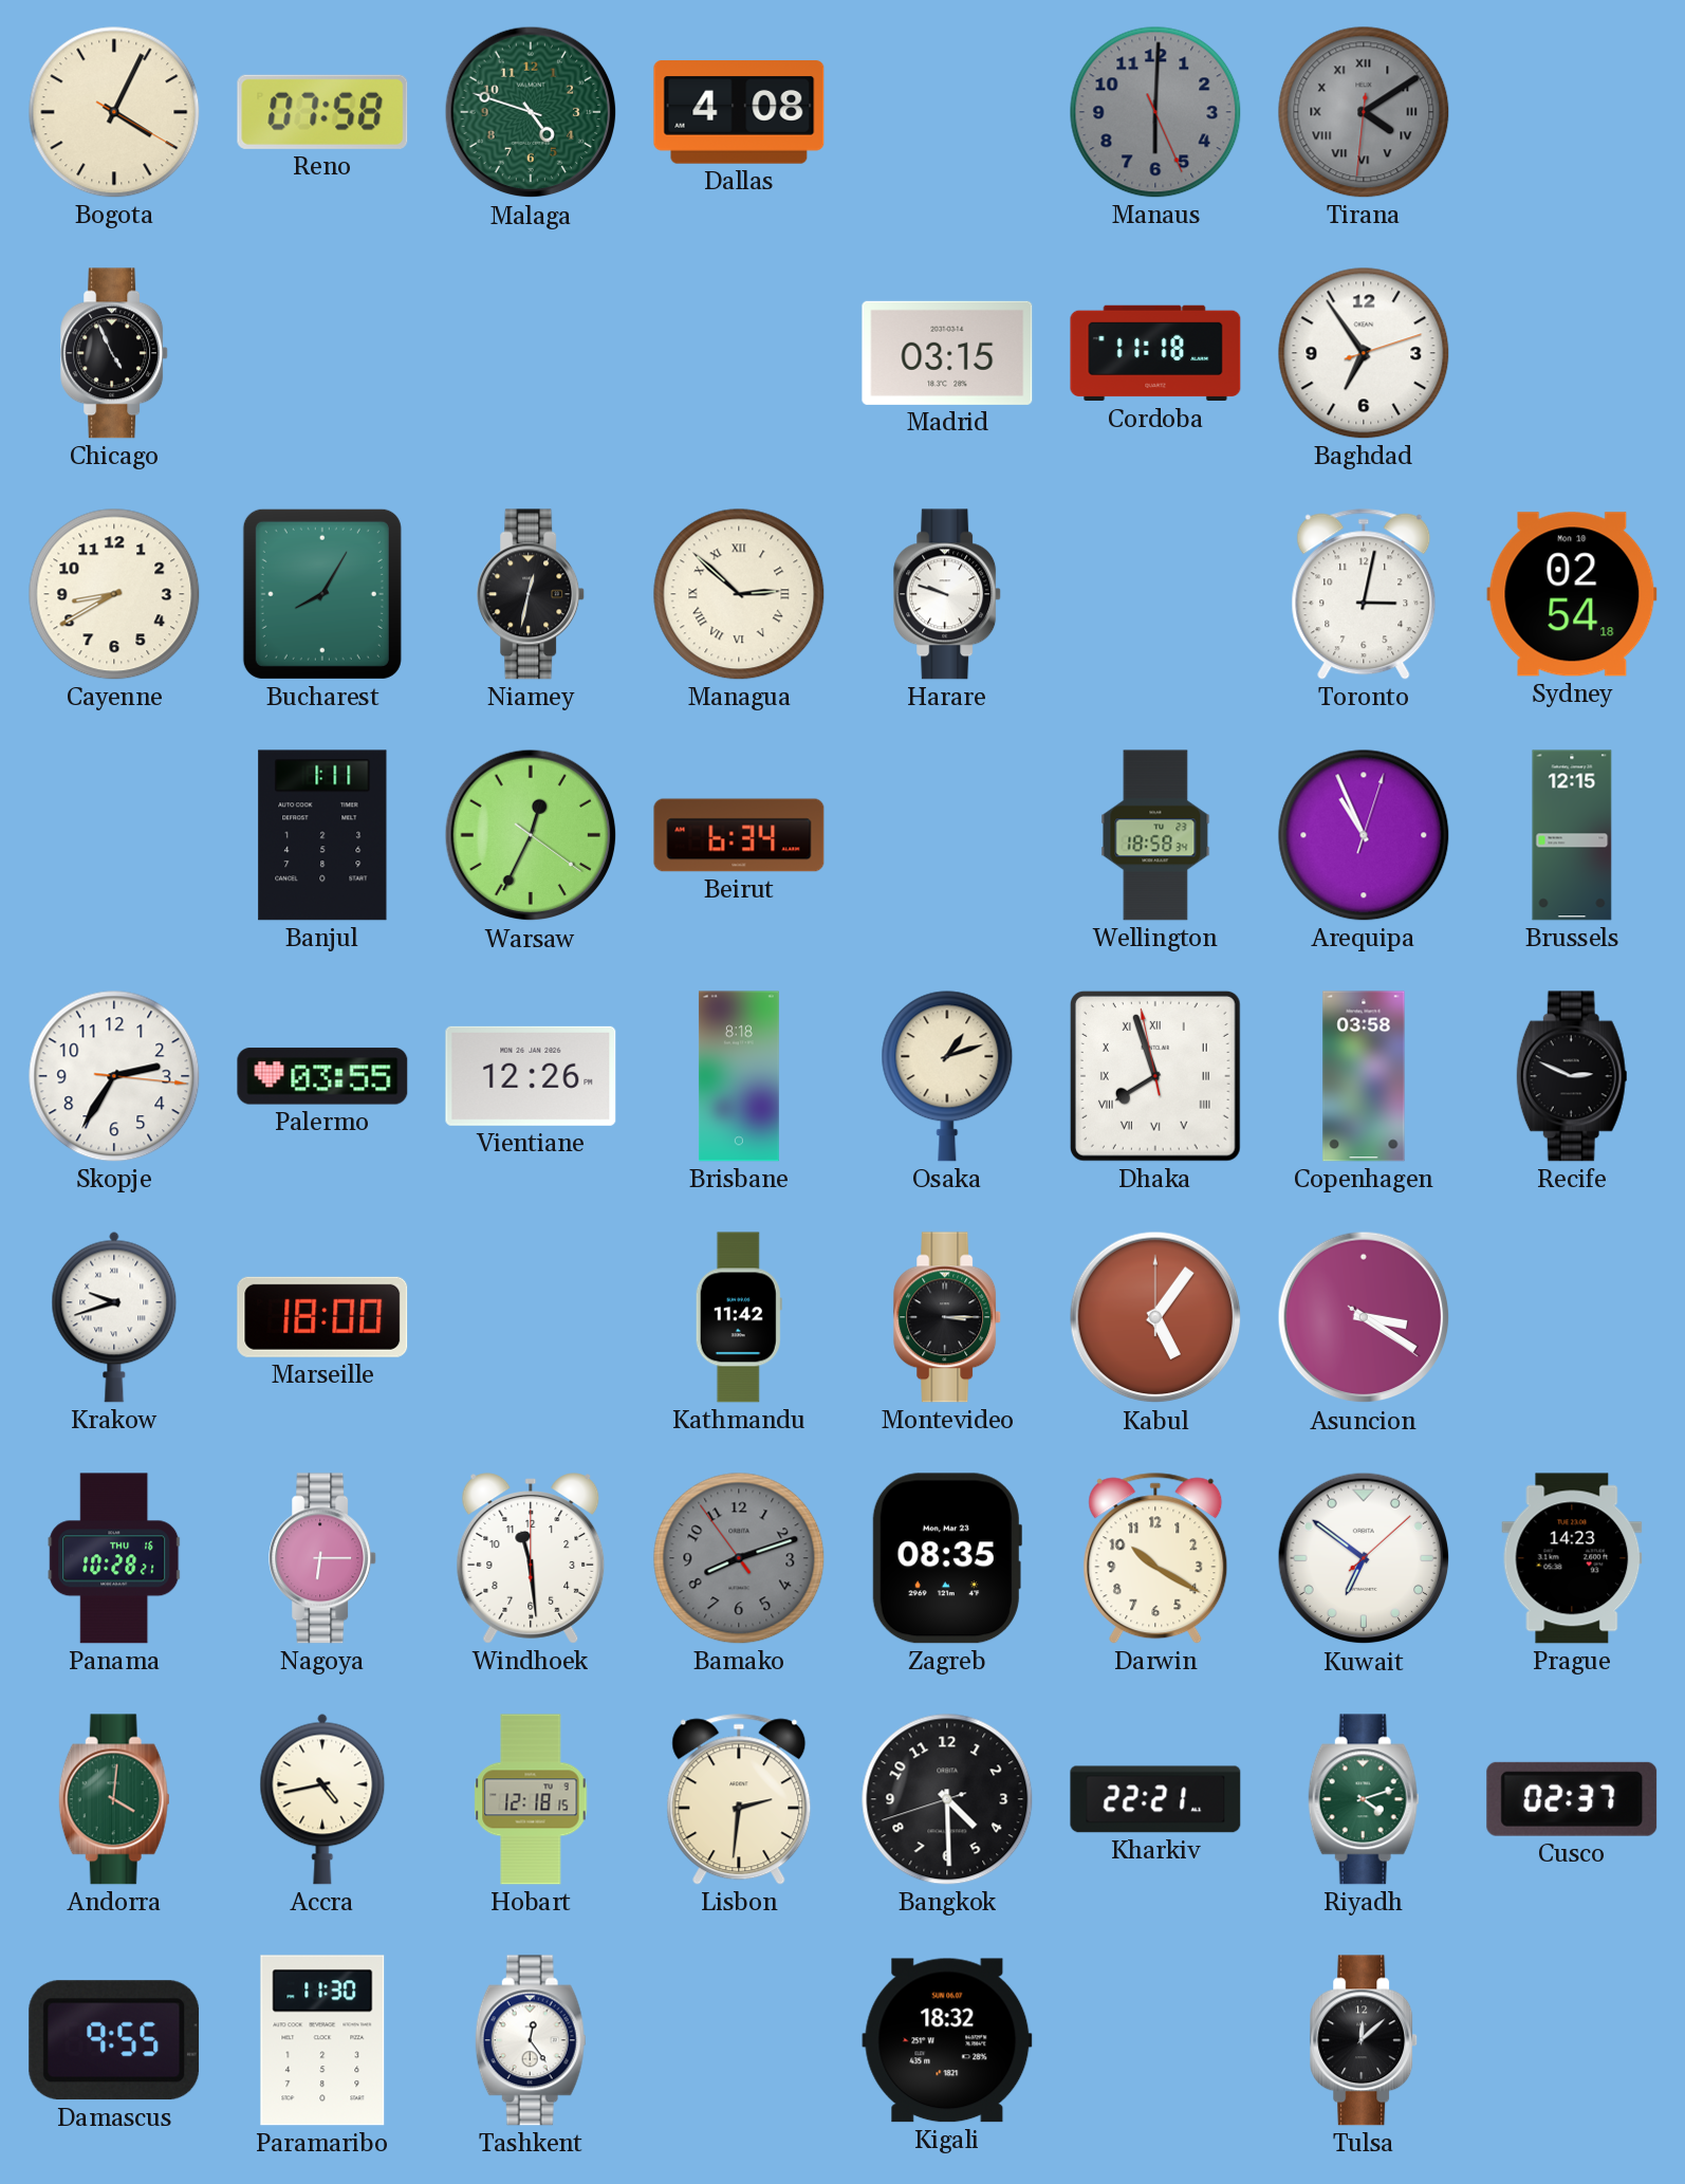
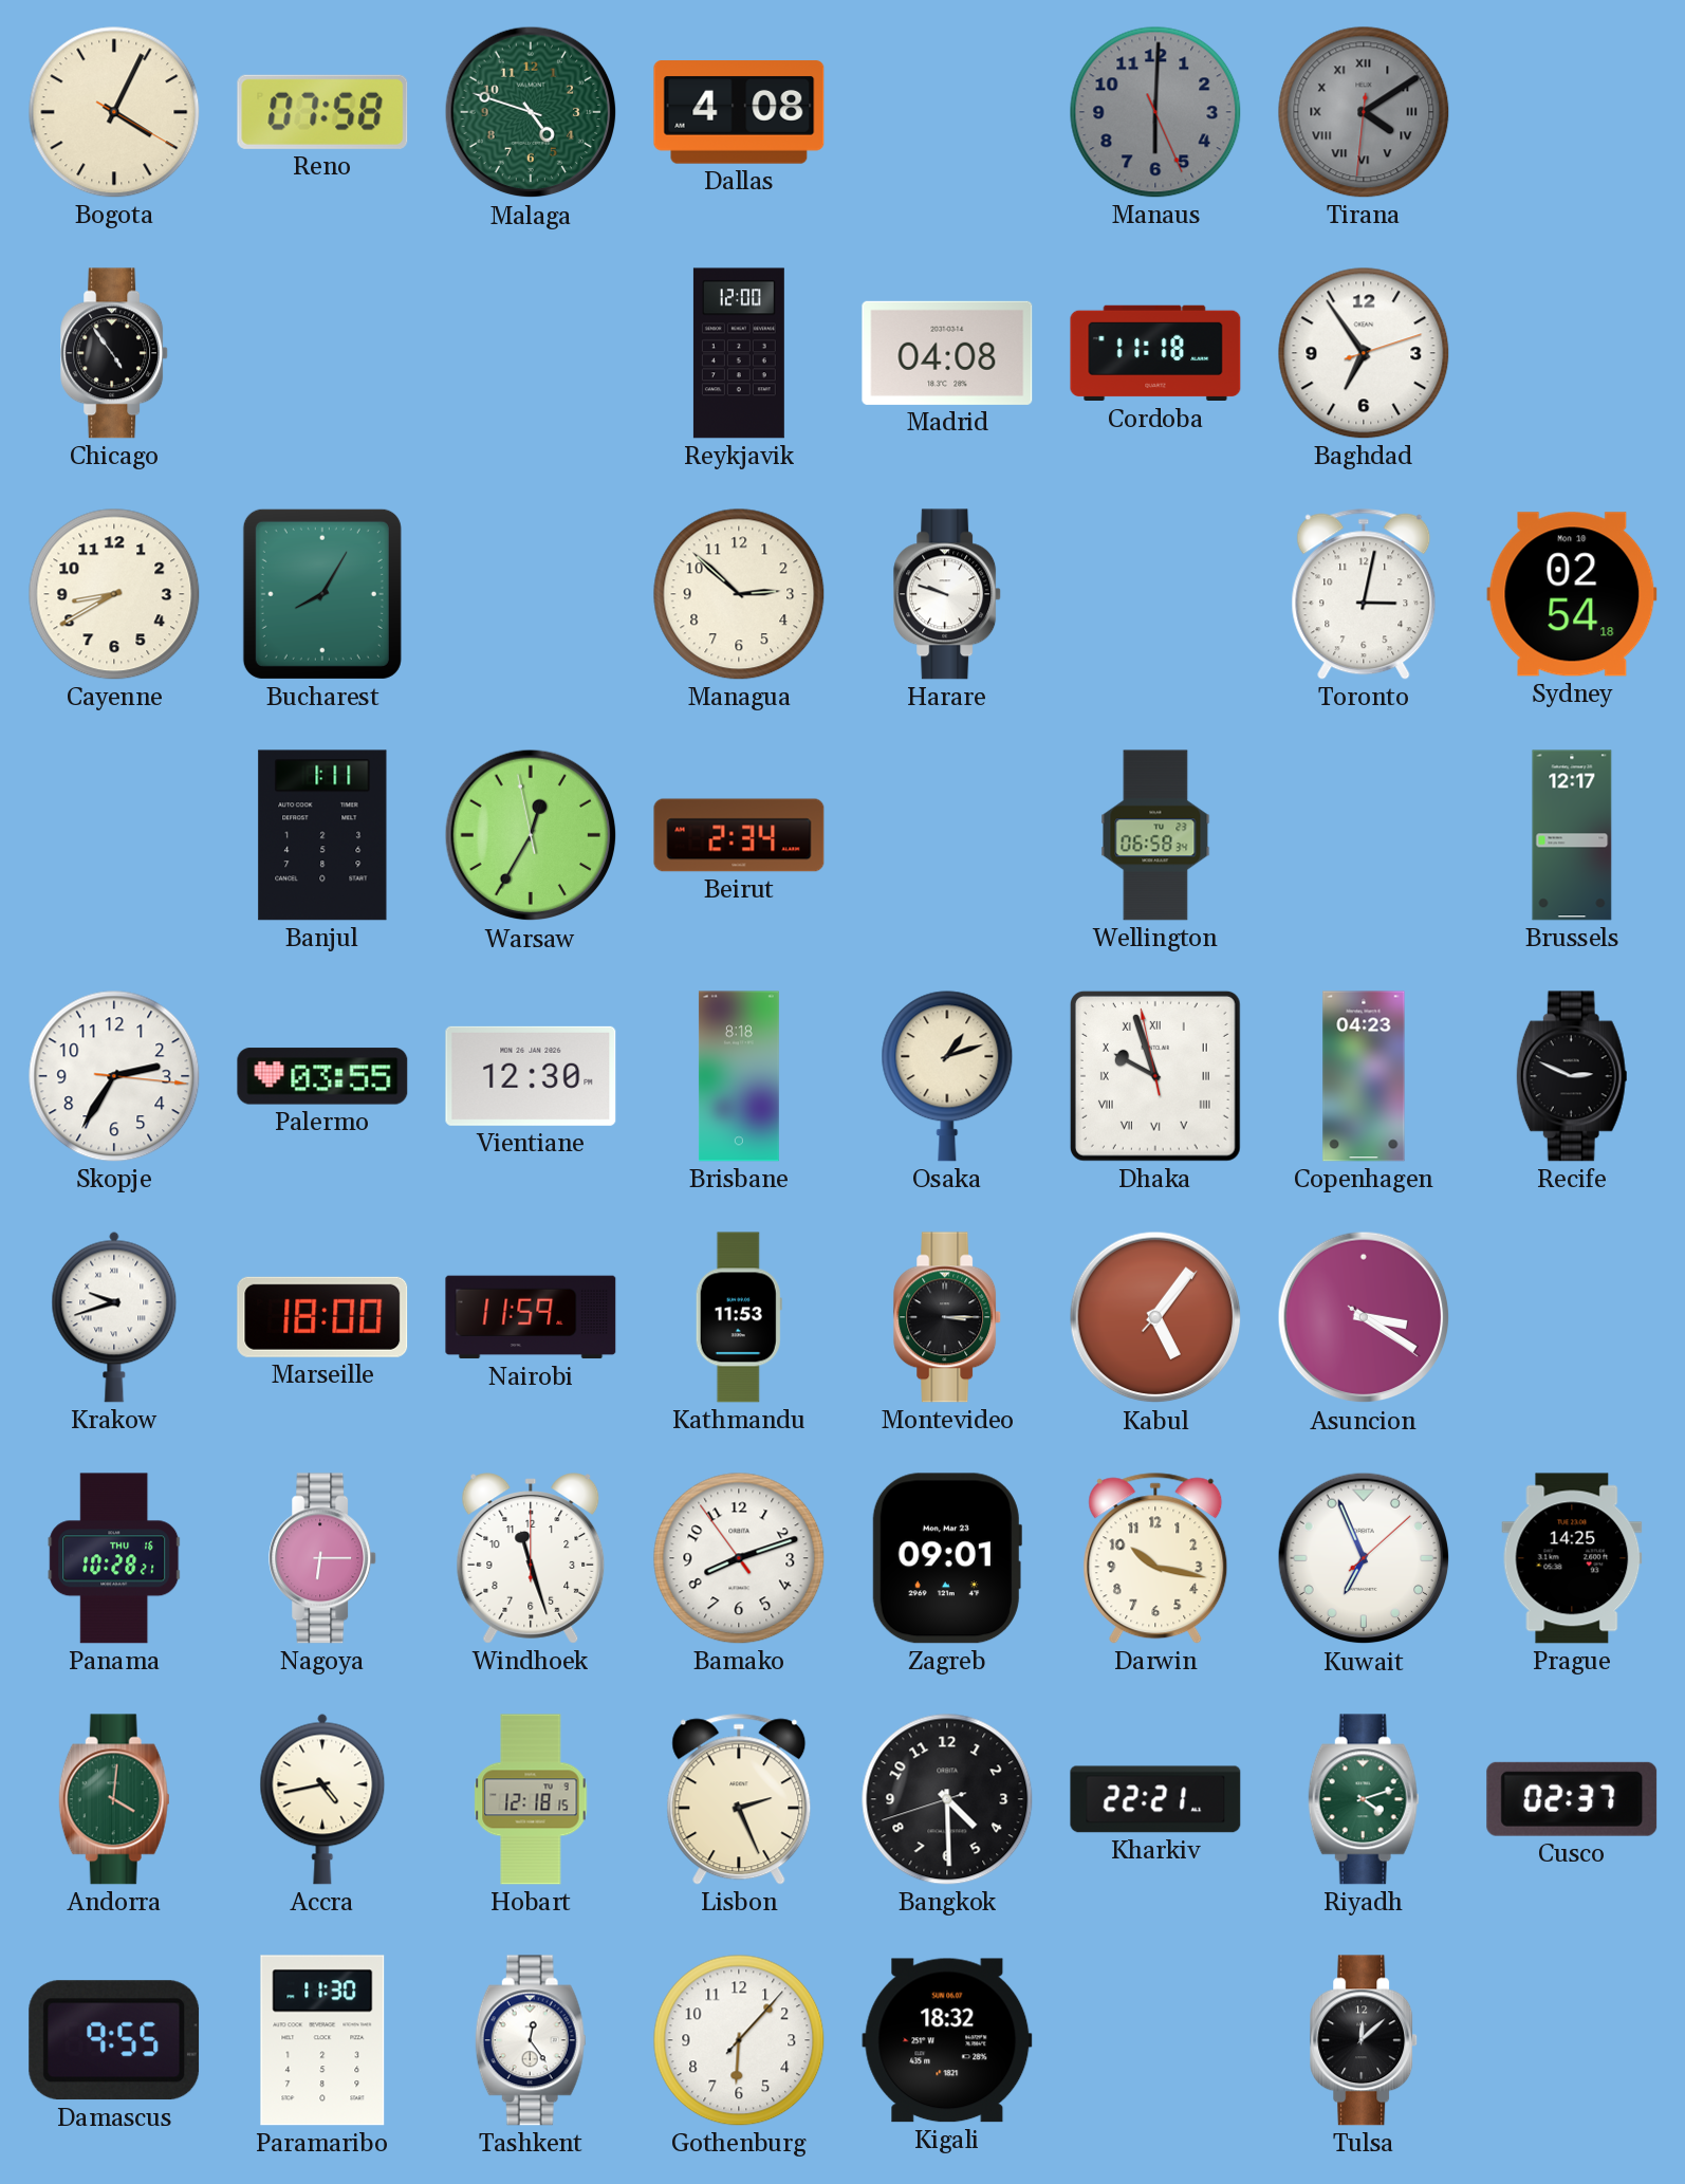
Chicago: 4:56 -> 4:54 (115, 353)
Reykjavik: none -> 12:00 (739, 353)
Madrid: 03:15 -> 04:08 (947, 353)
Niamey: 12:32 -> none (532, 594)
Managua numerals: Roman -> Arabic (739, 594)
Warsaw: 12:34:21 -> 12:34:58 (531, 835)
Beirut: 6:34 -> 2:34 (739, 835)
Wellington: 18:58 -> 06:58 (1155, 835)
Arequipa: 10:56 -> none (1364, 835)
Brussels: 12:15 -> 12:17 (1572, 835)
Vientiane: 12:26 -> 12:30 (531, 1076)
Dhaka: 7:56 -> 9:56 (1155, 1076)
Copenhagen: 03:58 -> 04:23 (1364, 1076)
Nairobi: none -> 11:59 (531, 1317)
Kathmandu: 11:42 -> 11:53 (739, 1317)
Kabul: 5:06:00 -> 5:06:07 (1155, 1317)
Windhoek: 11:29 -> 11:27 (531, 1558)
Bamako dial: grey -> white (739, 1558)
Zagreb: 08:35 -> 09:01 (947, 1558)
Darwin: 10:20 -> 10:17 (1155, 1558)
Kuwait: 6:51 -> 6:56 (1364, 1558)
Prague: 14:23 -> 14:25 (1572, 1558)
Lisbon: 2:31 -> 2:26 (739, 1799)
Gothenburg: none -> 6:07 (739, 2040)
